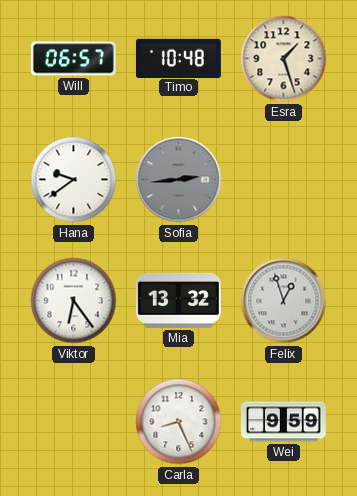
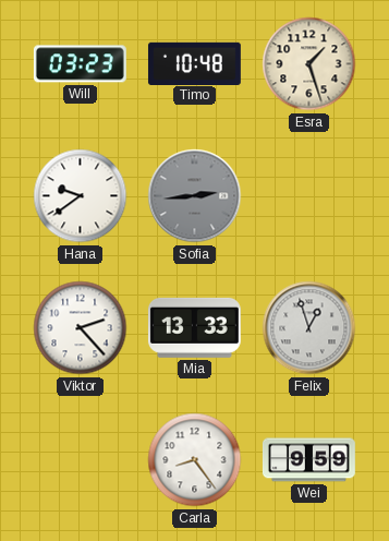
Will: 06:57 -> 03:23 (80, 64)
Viktor: 6:24 -> 2:23 (81, 328)
Mia: 13:32 -> 13:33 (194, 327)
Carla: 8:26 -> 8:24 (195, 460)
